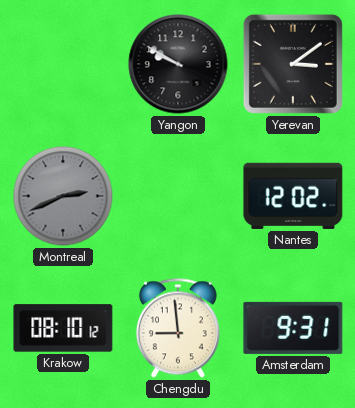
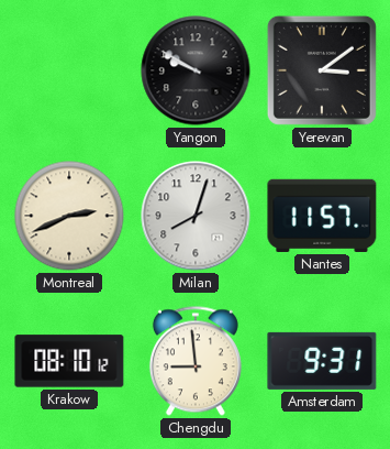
Montreal dial: grey -> cream (69, 216)
Milan: none -> 8:03 (196, 216)
Nantes: 12:02 -> 11:57 (322, 216)
